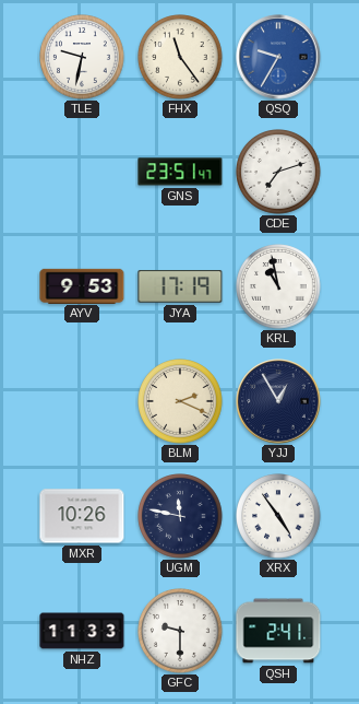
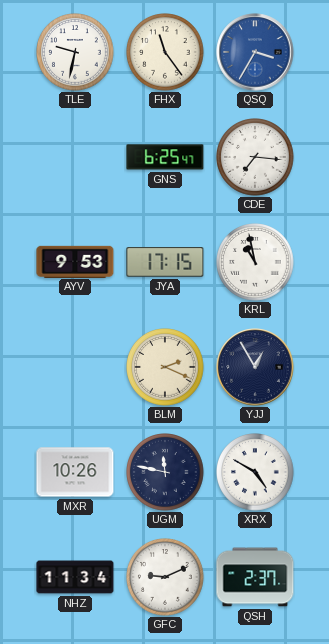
QSQ: 9:35 -> 3:35 (255, 52)
GNS: 23:51 -> 6:25 (165, 157)
CDE: 7:12 -> 7:16 (255, 157)
JYA: 17:19 -> 17:15 (165, 262)
XRX: 4:54 -> 4:50 (255, 472)
NHZ: 11:33 -> 11:34 (75, 577)
GFC: 9:30 -> 9:11 (165, 577)
QSH: 2:41 -> 2:37 (255, 577)
